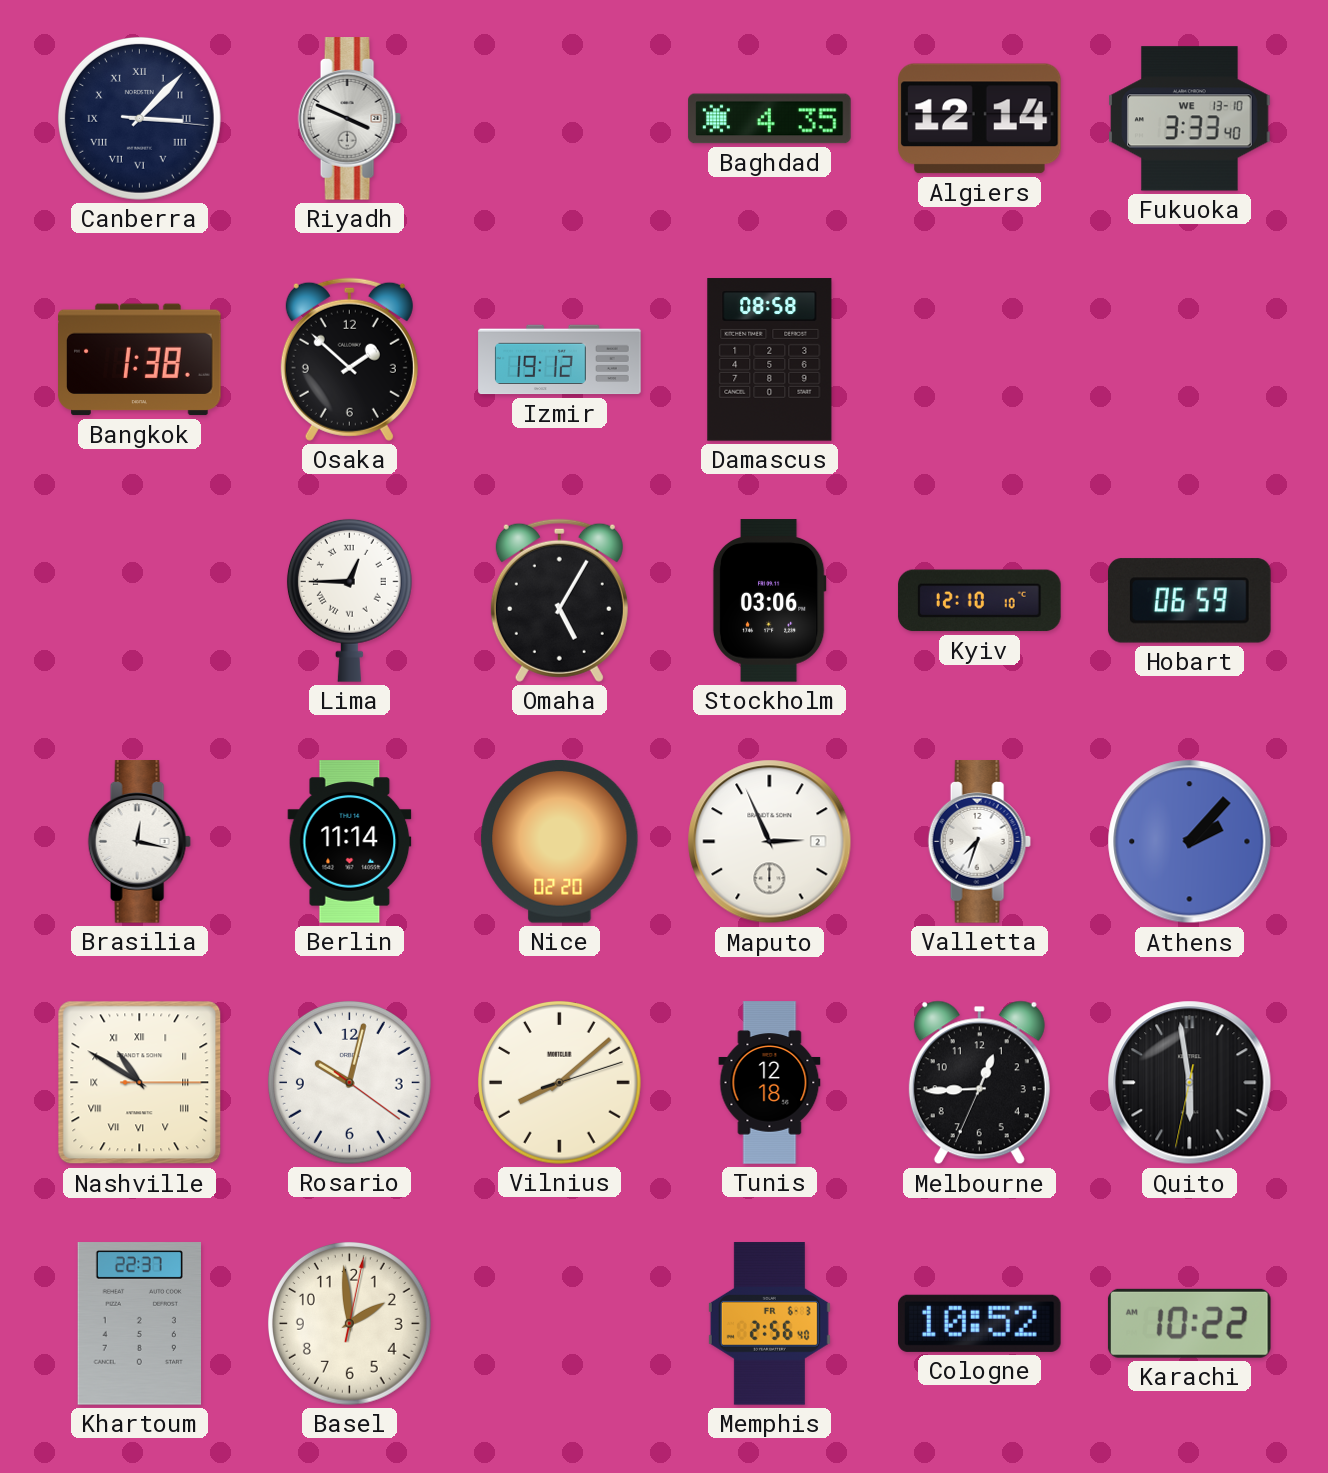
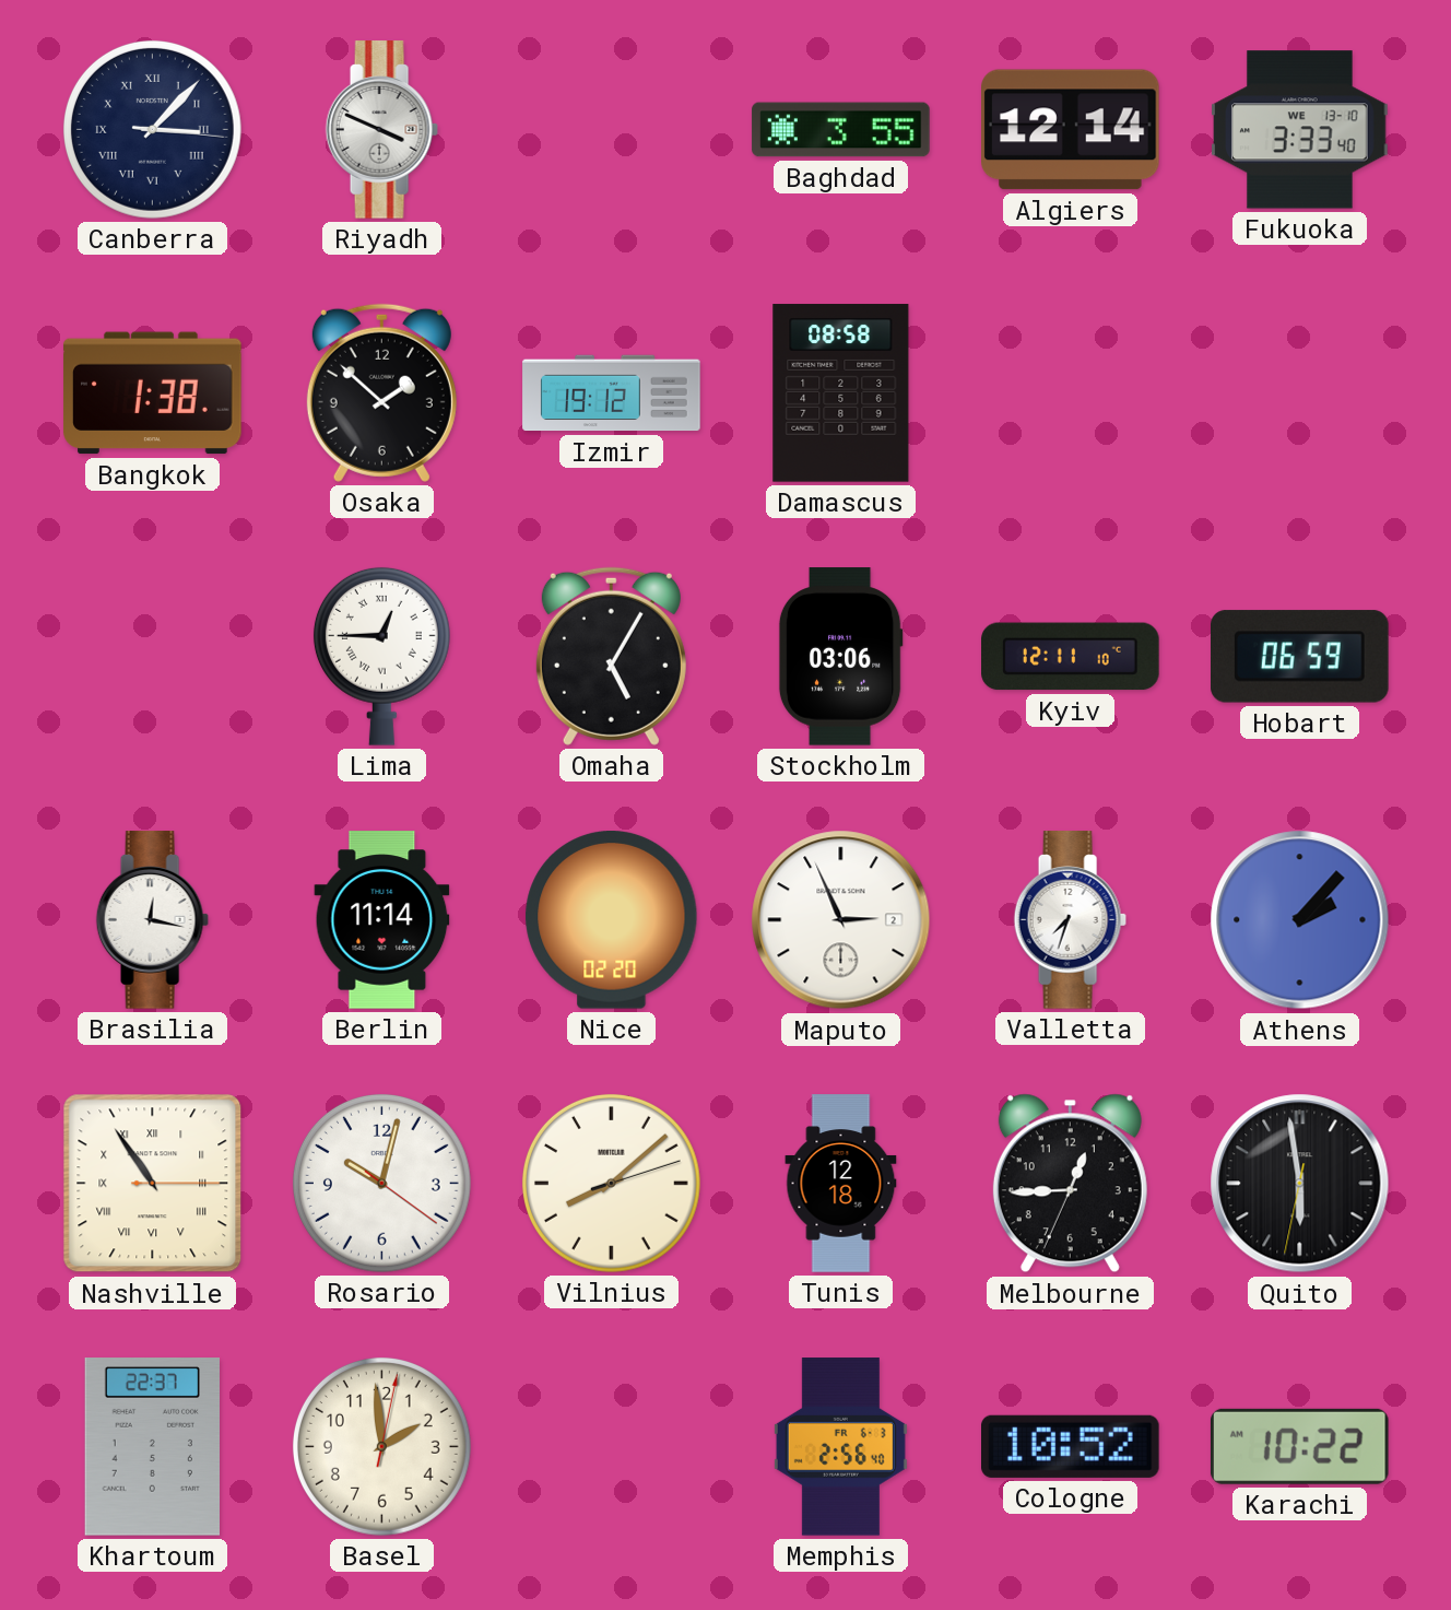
Baghdad: 4:35 -> 3:55 (841, 130)
Kyiv: 12:10 -> 12:11 (1071, 657)
Nashville: 10:50 -> 10:54 (153, 1184)
